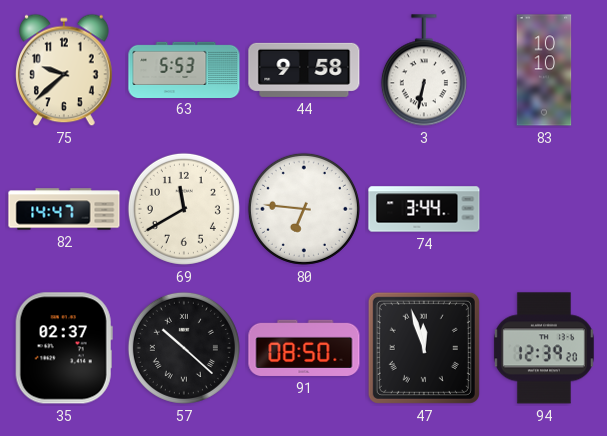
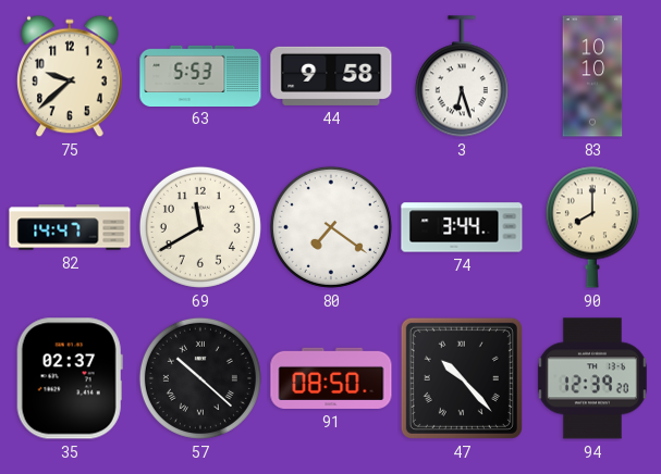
3: 6:32 -> 6:27 (462, 77)
80: 6:46 -> 7:21 (331, 227)
90: none -> 8:00 (592, 227)
47: 11:57 -> 10:23 (462, 378)
